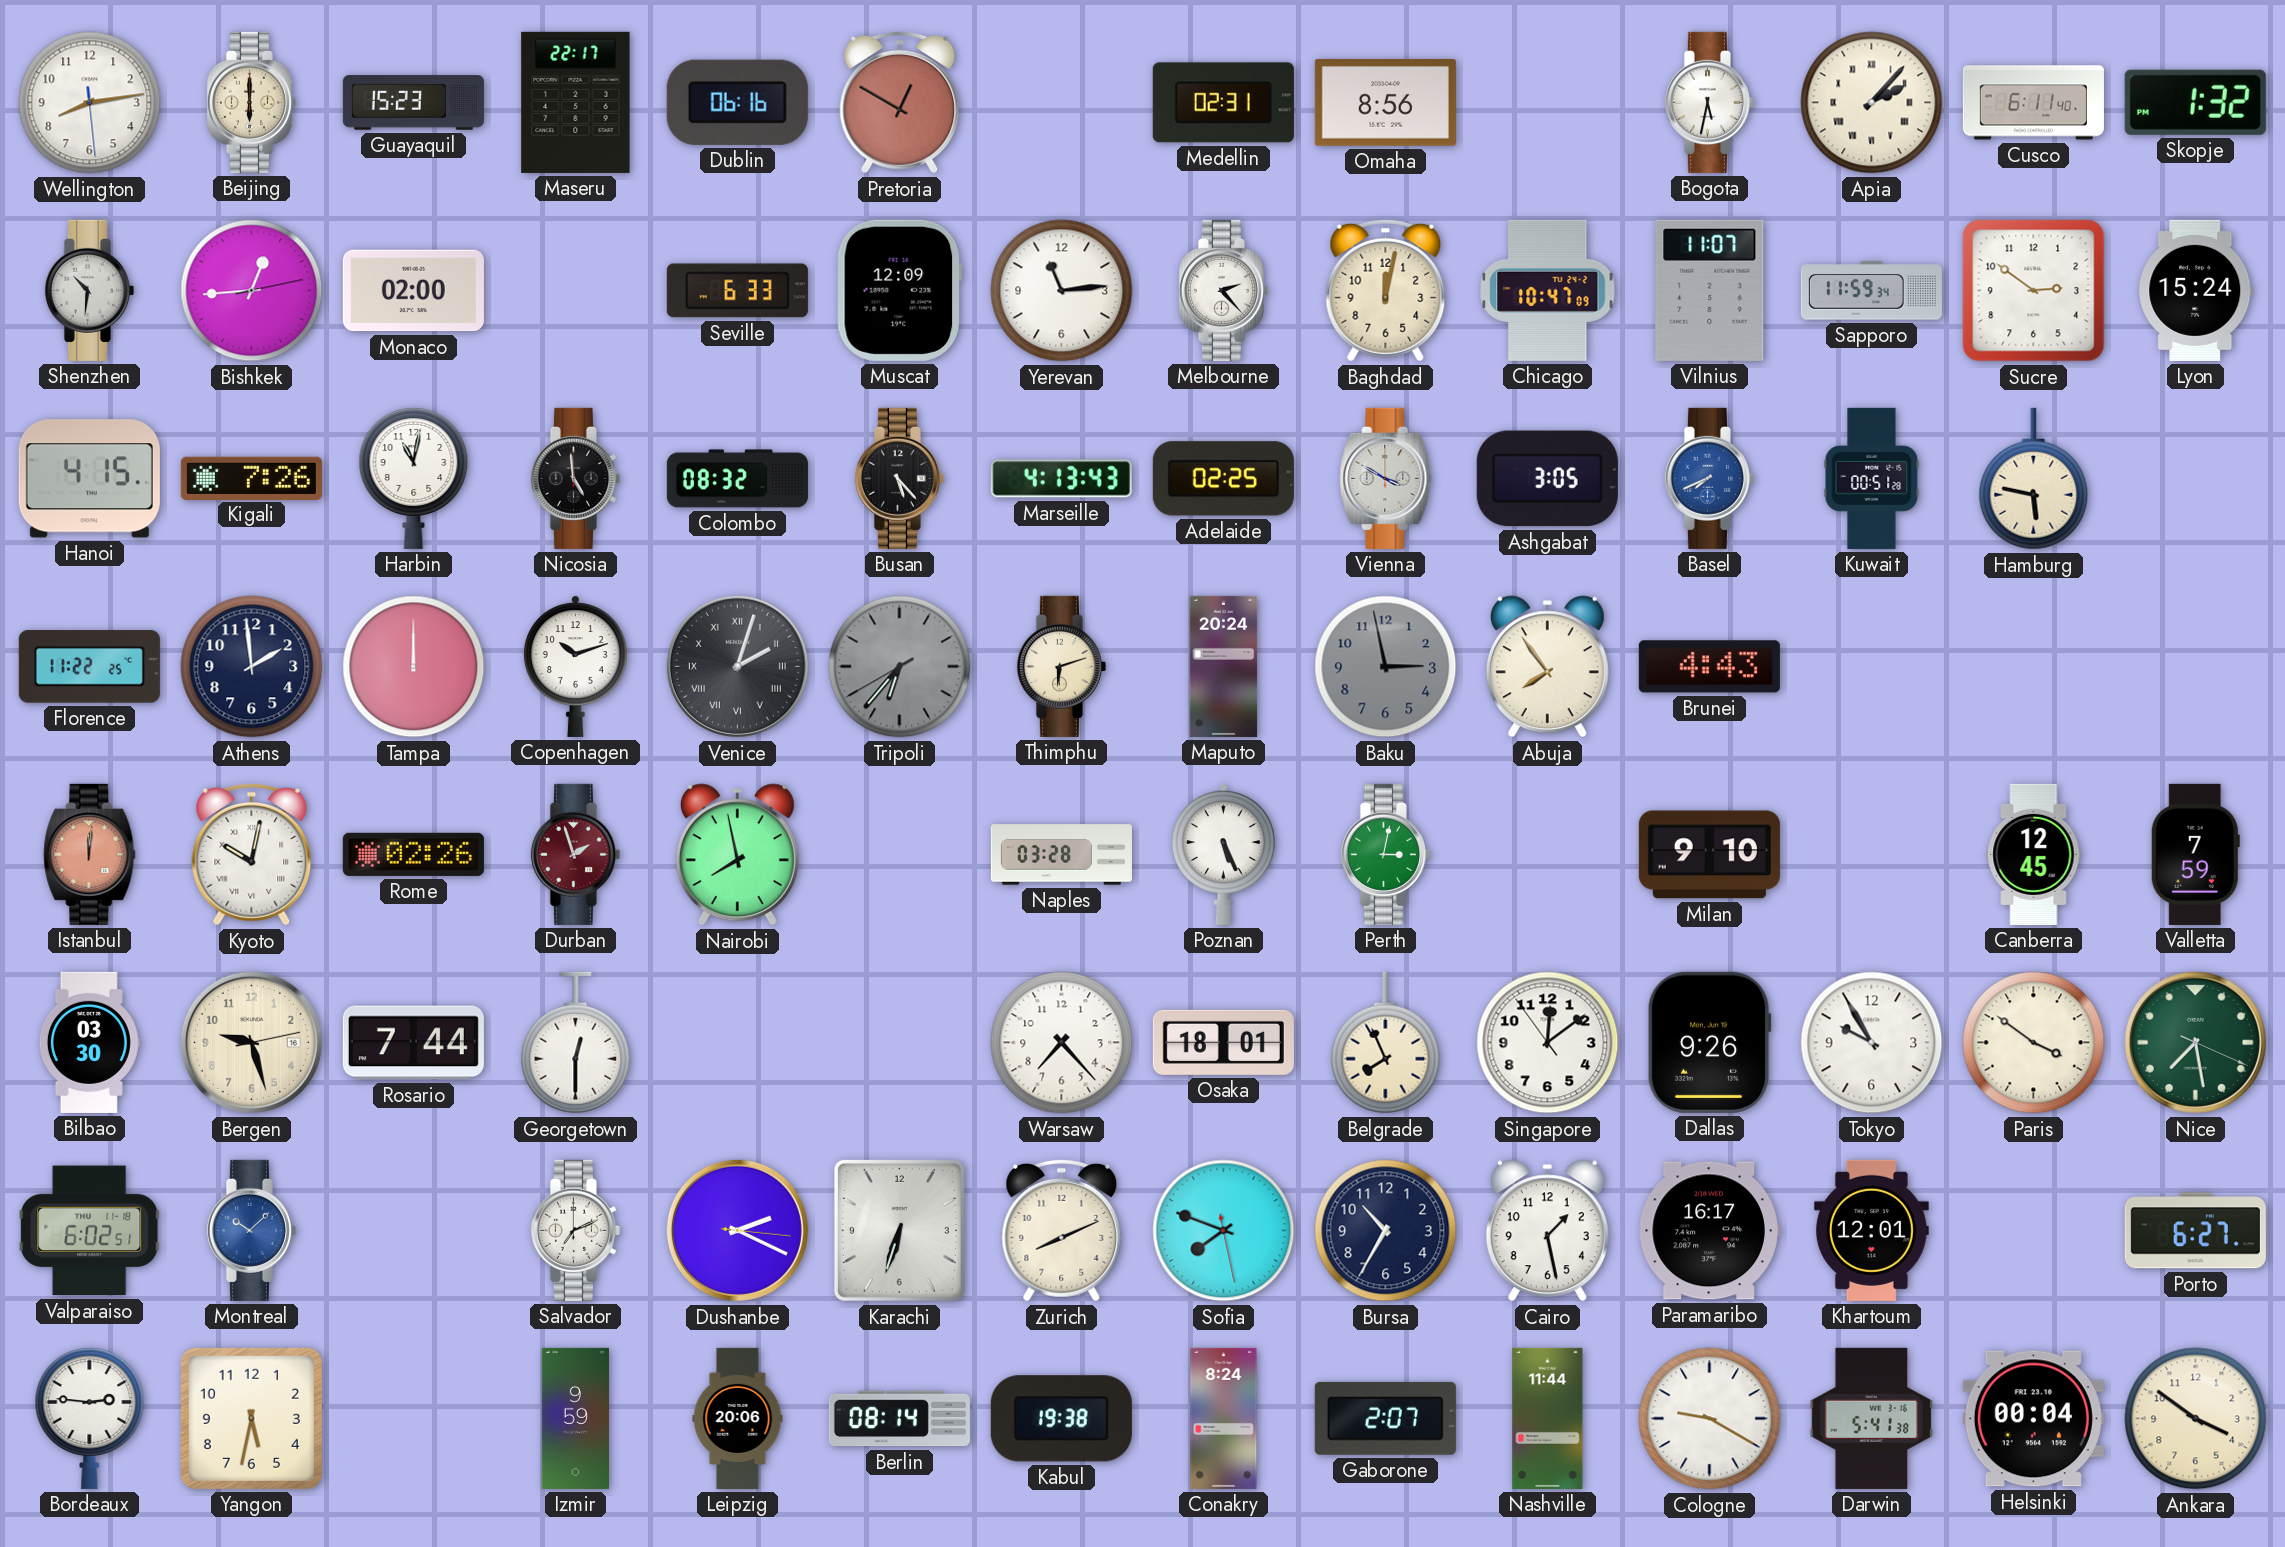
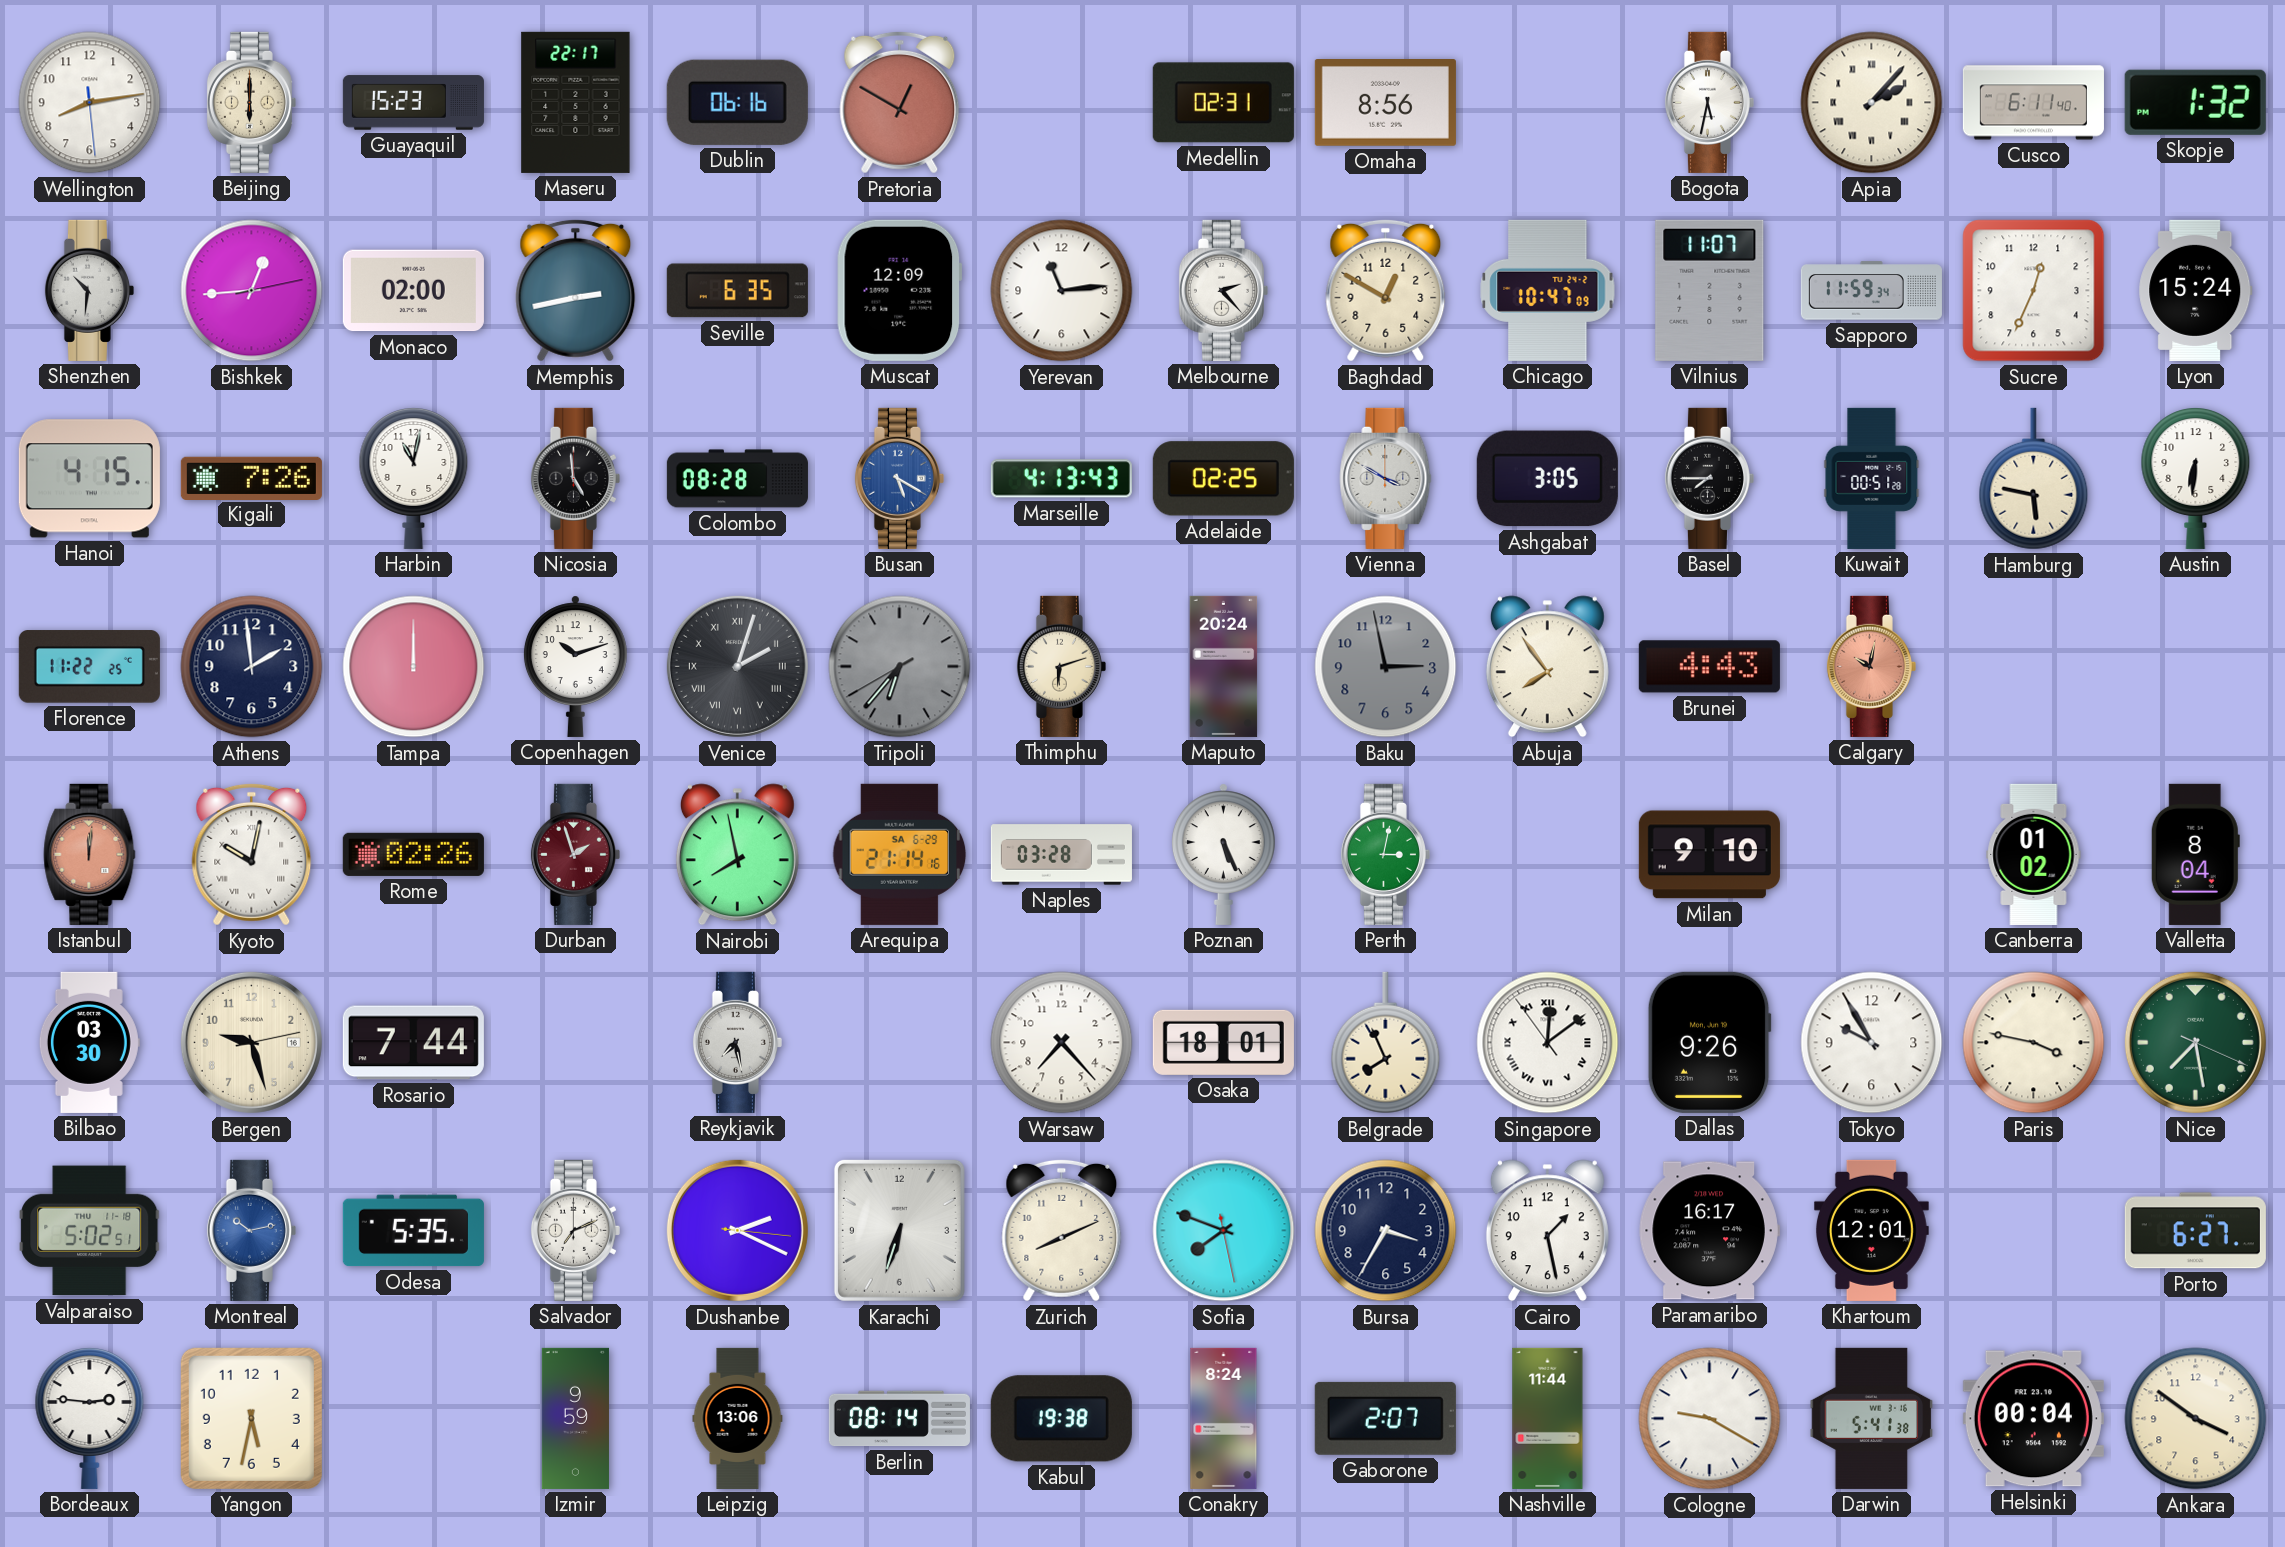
Memphis: none -> 2:43 (576, 290)
Seville: 6:33 -> 6:35 (737, 291)
Baghdad: 12:02 -> 12:50 (1386, 290)
Sucre: 2:51 -> 12:34 (2034, 291)
Colombo: 08:32 -> 08:28 (737, 479)
Busan: 5:23 -> 5:20 (899, 478)
Busan dial: black -> blue (899, 478)
Basel: 7:41 -> 7:45 (1709, 478)
Basel dial: blue -> black (1709, 478)
Austin: none -> 6:31 (2196, 478)
Calgary: none -> 10:02 (1871, 666)
Arequipa: none -> 21:14 (900, 854)
Canberra: 12:45 -> 01:02 (2034, 854)
Valletta: 7:59 -> 8:04 (2195, 854)
Georgetown: 12:30 -> none (576, 1043)
Reykjavik: none -> 7:28 (737, 1042)
Singapore numerals: Arabic -> Roman (1548, 1043)
Paris: 3:51 -> 3:47 (2034, 1043)
Valparaiso: 6:02 -> 5:02 (90, 1231)
Montreal: 10:08 -> 10:13 (251, 1230)
Odesa: none -> 5:35 (413, 1231)
Bursa: 10:35 -> 3:35 (1386, 1231)
Leipzig: 20:06 -> 13:06 (738, 1418)
